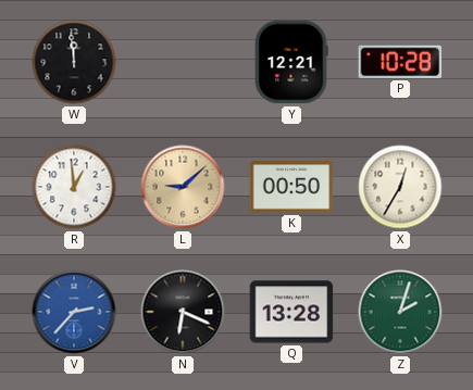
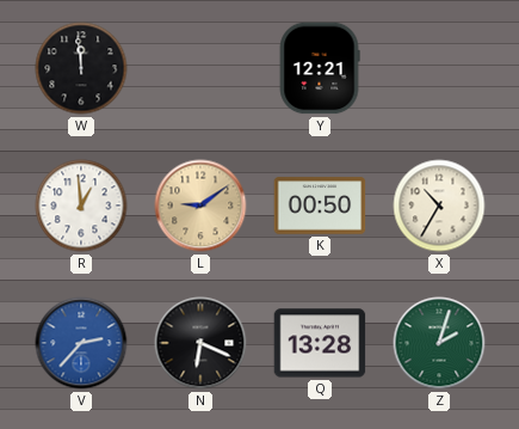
P: 10:28 -> none (400, 62)
L: 9:08 -> 9:09 (200, 206)
X: 12:35 -> 10:35 (439, 206)
